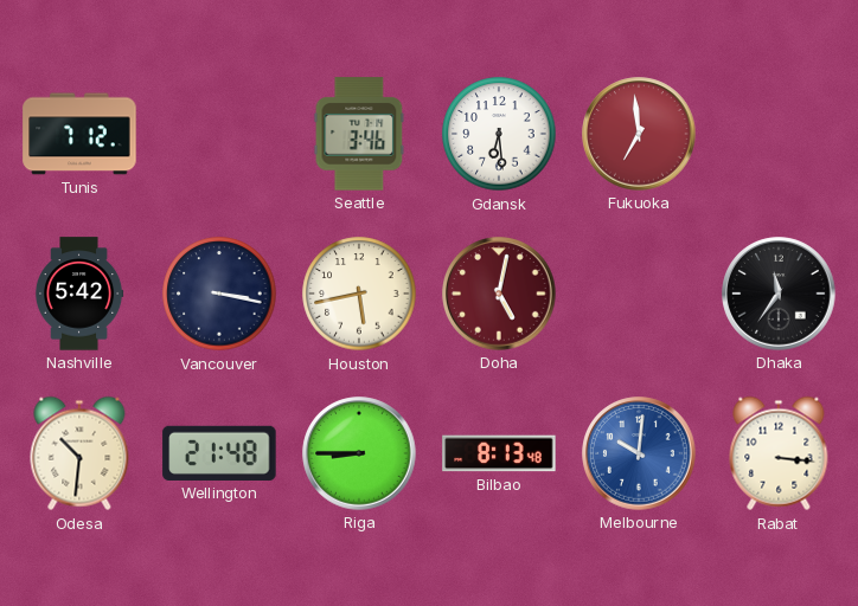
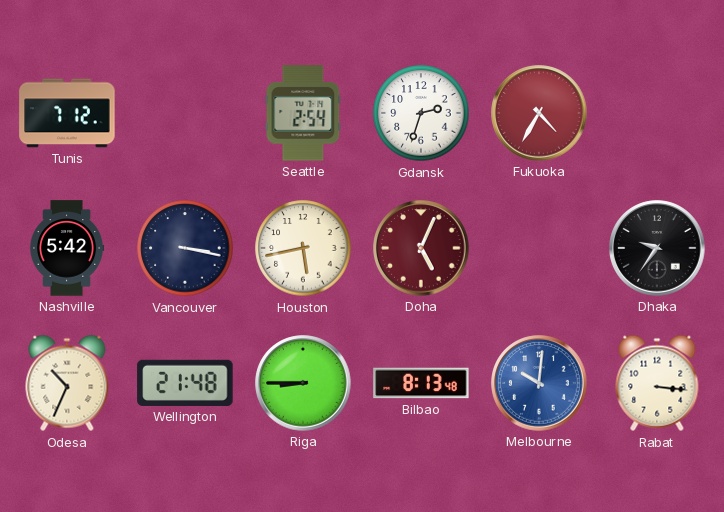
Seattle: 3:46 -> 2:54 (303, 113)
Gdansk: 6:29 -> 2:33 (421, 113)
Fukuoka: 6:59 -> 4:35 (539, 113)
Doha: 5:02 -> 5:04 (421, 248)
Dhaka: 11:36 -> 9:36 (657, 248)
Odesa: 10:31 -> 10:34 (67, 383)
